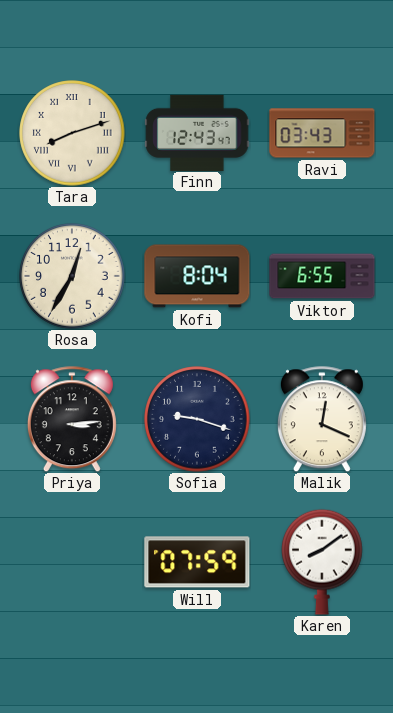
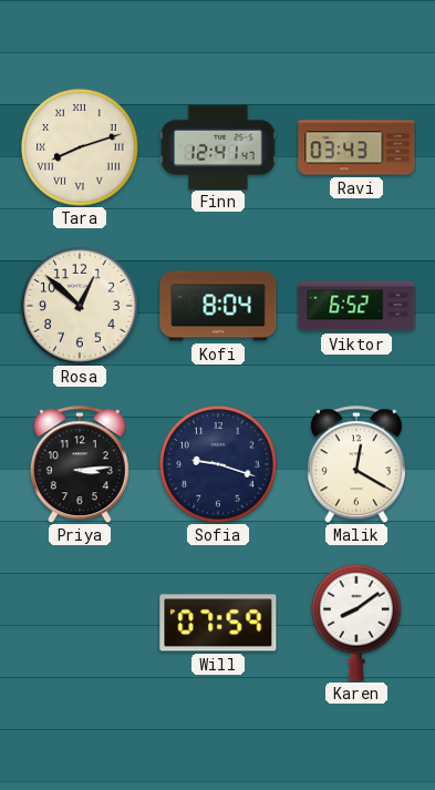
Finn: 12:43 -> 12:41 (218, 146)
Rosa: 12:35 -> 12:52 (80, 306)
Viktor: 6:55 -> 6:52 (356, 306)
Malik: 12:19 -> 12:20 (356, 464)
